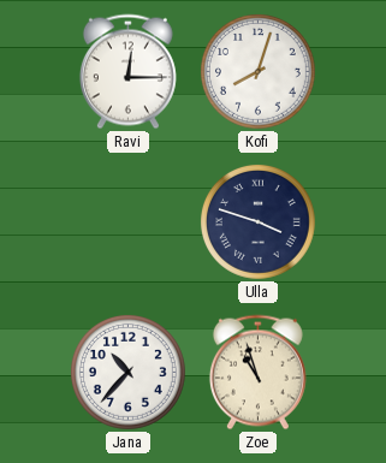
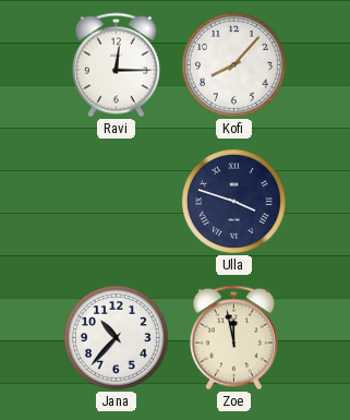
Kofi: 8:03 -> 8:07 (233, 64)
Zoe: 10:57 -> 11:58 (233, 338)
